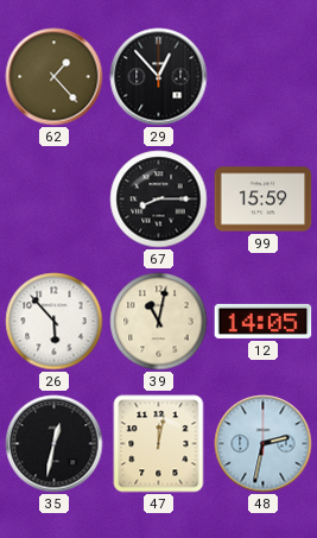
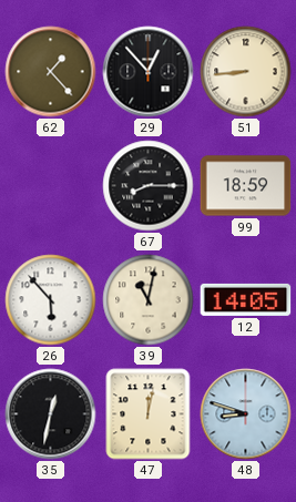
51: none -> 8:44 (246, 72)
99: 15:59 -> 18:59 (246, 186)
48: 2:32 -> 8:48 (246, 414)
